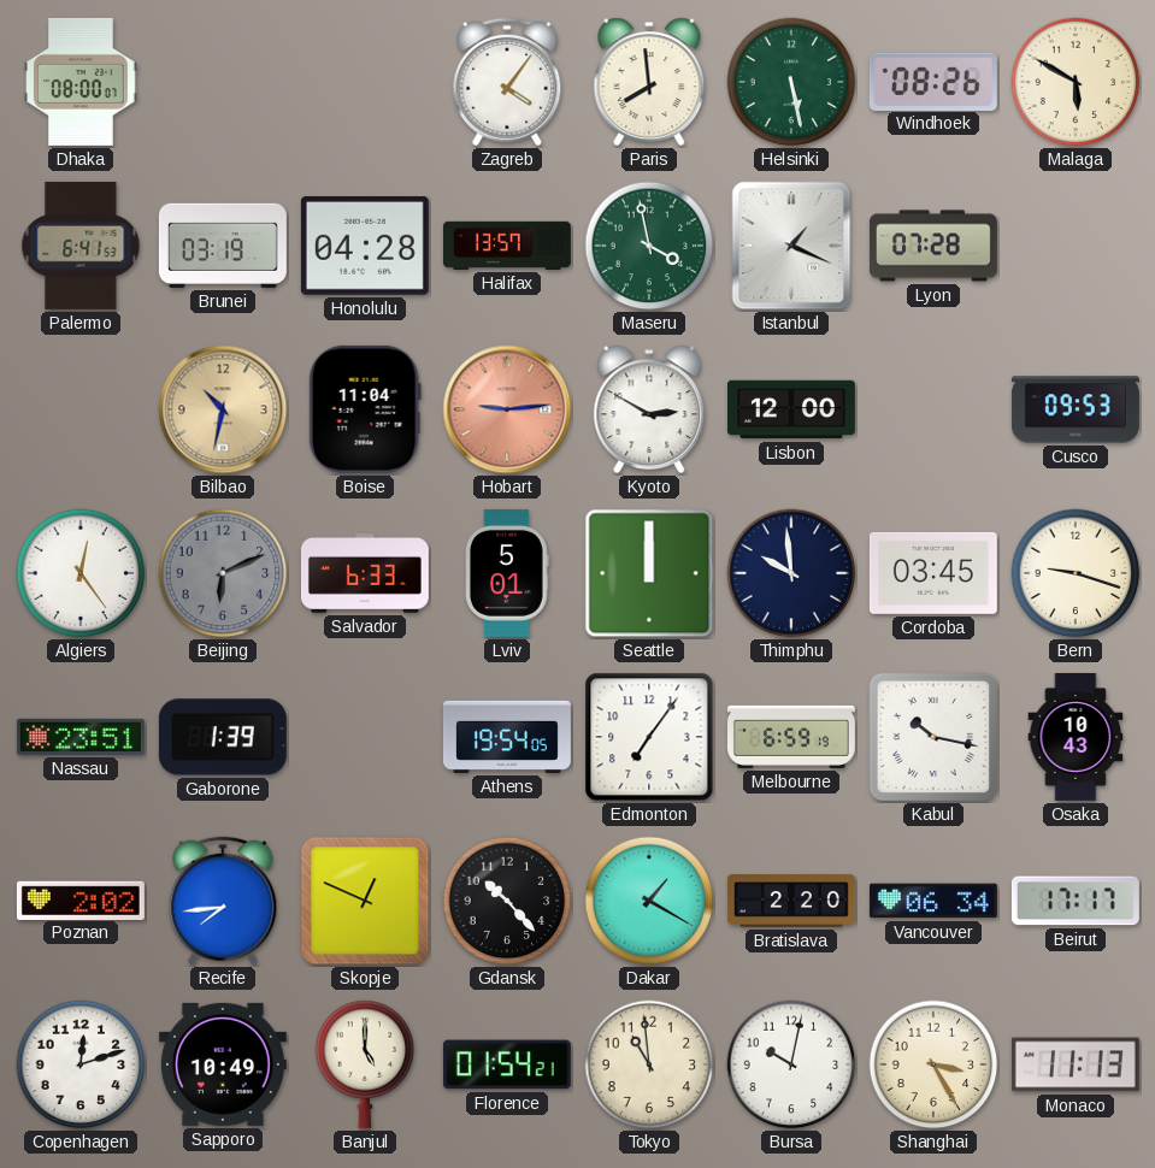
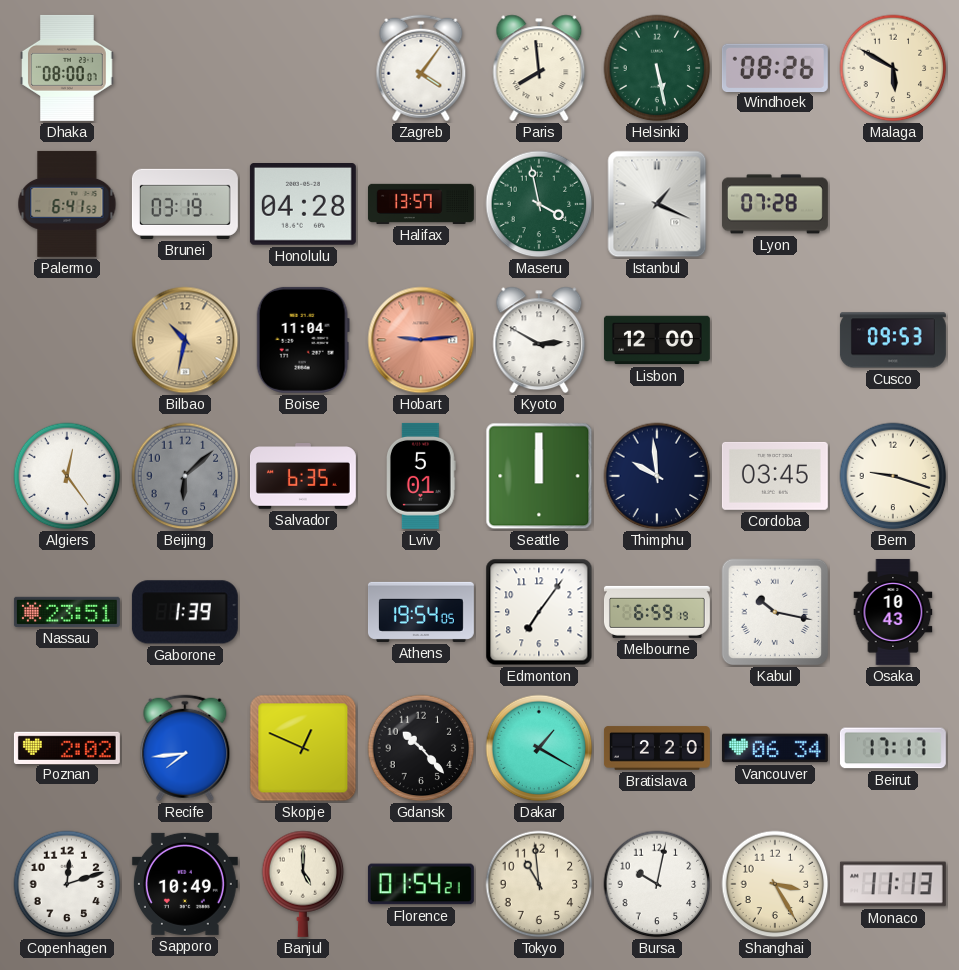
Beijing: 6:11 -> 6:08 (185, 476)
Salvador: 6:33 -> 6:35 (303, 476)
